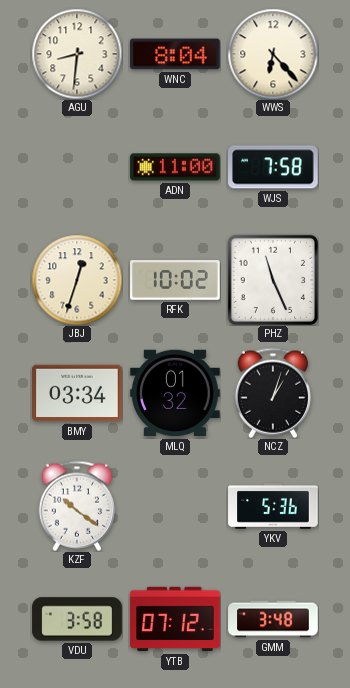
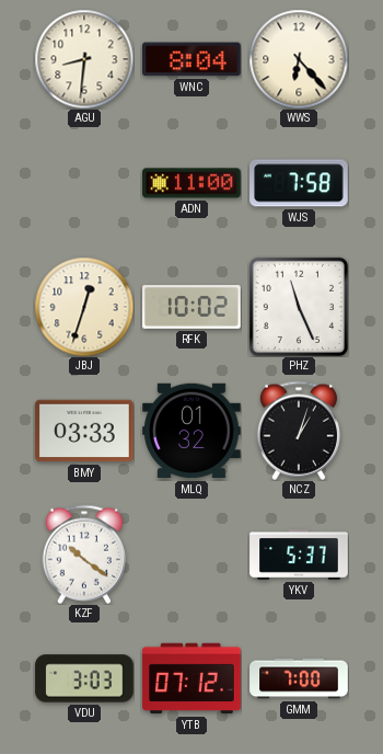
BMY: 03:34 -> 03:33 (84, 431)
YKV: 5:36 -> 5:37 (299, 556)
VDU: 3:58 -> 3:03 (84, 678)
GMM: 3:48 -> 7:00 (299, 678)
